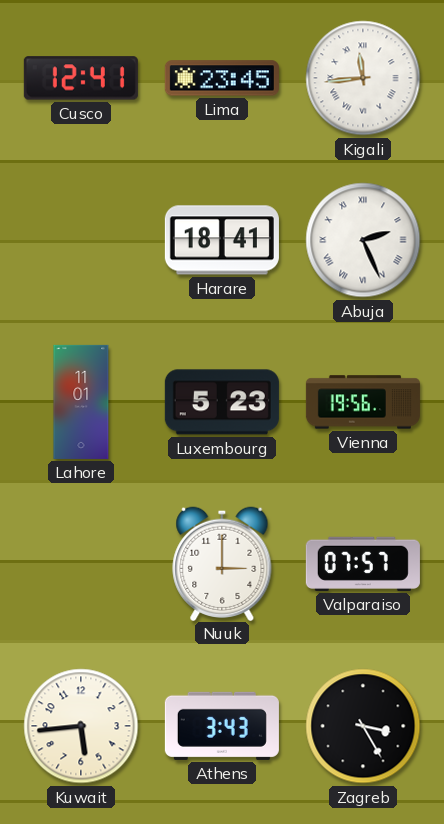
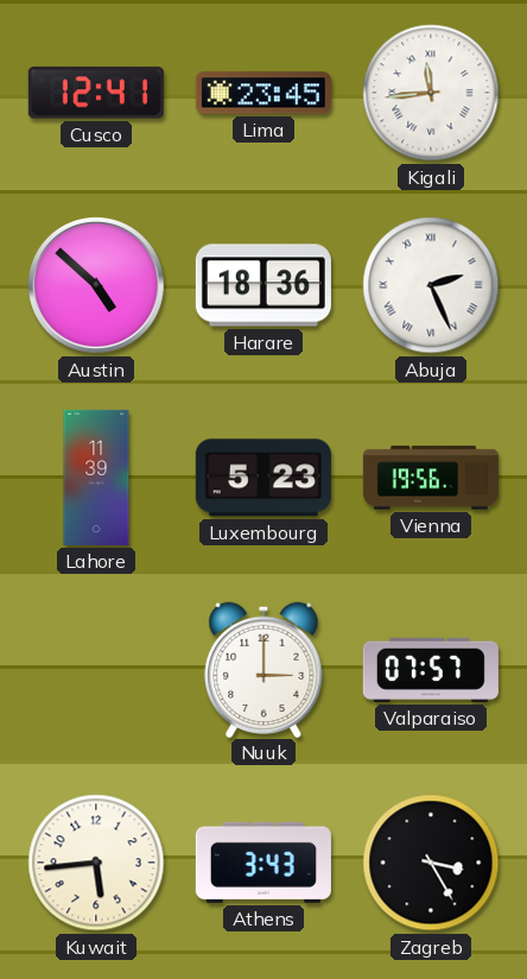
Austin: none -> 4:52 (97, 286)
Harare: 18:41 -> 18:36 (263, 285)
Lahore: 11:01 -> 11:39 (96, 478)
